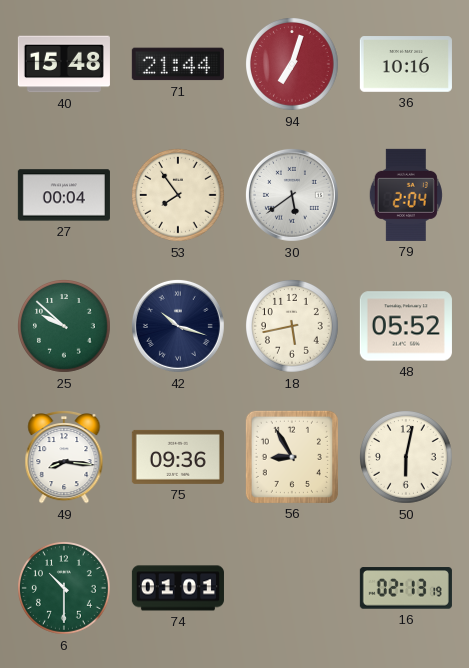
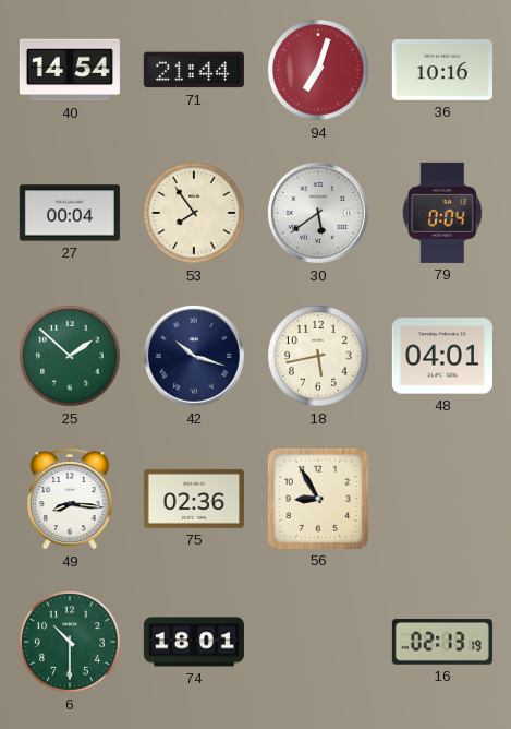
40: 15:48 -> 14:54 (70, 70)
79: 2:04 -> 0:04 (442, 213)
25: 9:52 -> 1:52 (71, 357)
48: 05:52 -> 04:01 (442, 356)
75: 09:36 -> 02:36 (194, 499)
50: 6:02 -> none (407, 458)
74: 01:01 -> 18:01 (194, 642)
